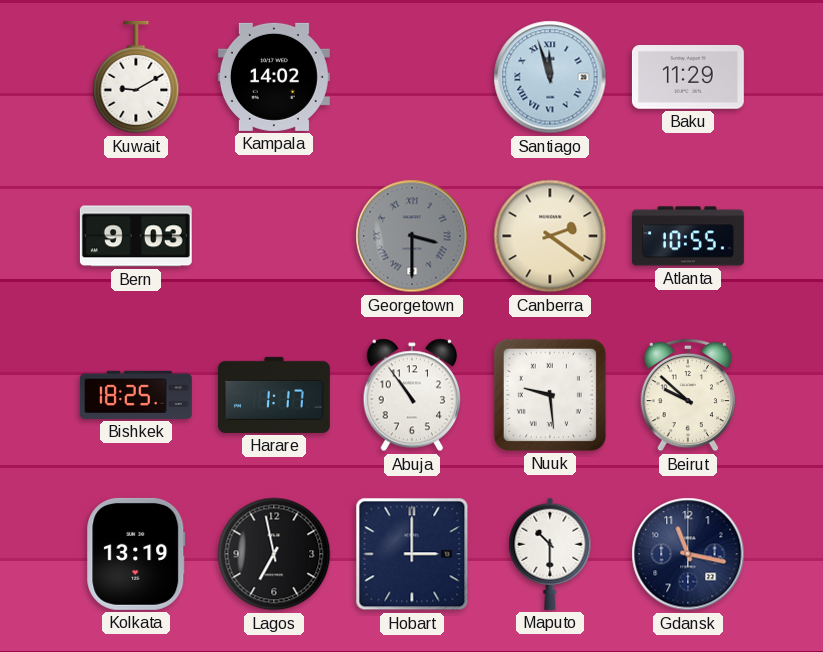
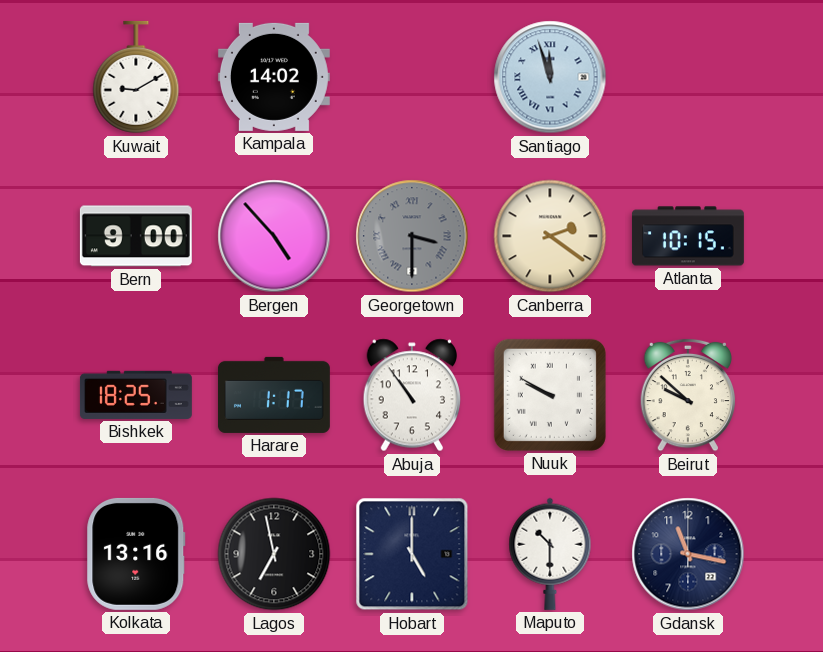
Baku: 11:29 -> none (688, 78)
Bern: 9:03 -> 9:00 (136, 236)
Bergen: none -> 4:53 (274, 236)
Atlanta: 10:55 -> 10:15 (688, 236)
Nuuk: 9:29 -> 9:50 (550, 395)
Kolkata: 13:19 -> 13:16 (136, 554)
Hobart: 3:00 -> 5:00 (412, 554)
